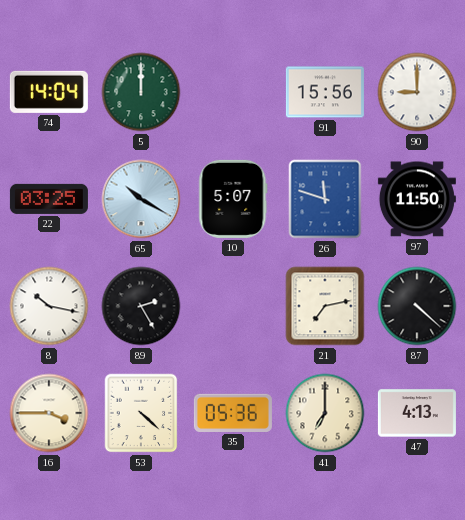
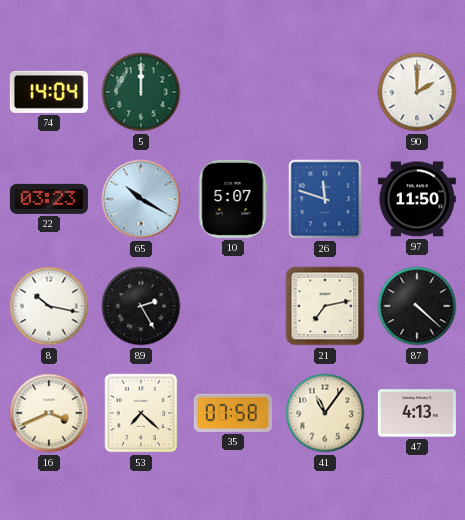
91: 15:56 -> none (325, 92)
90: 9:00 -> 2:00 (417, 92)
22: 03:25 -> 03:23 (49, 199)
16: 3:45 -> 3:41 (49, 413)
53: 4:22 -> 7:22 (141, 413)
35: 05:36 -> 07:58 (233, 413)
41: 7:00 -> 11:06 (325, 413)
